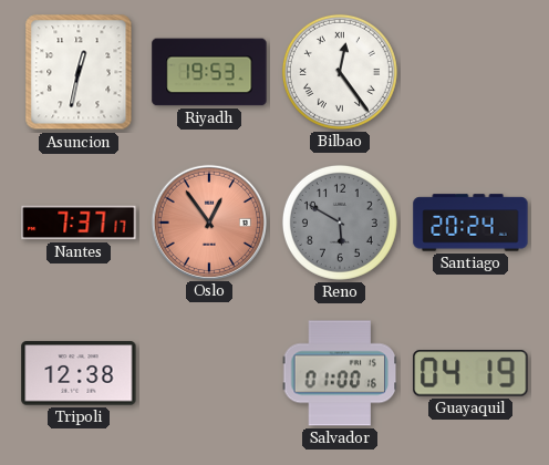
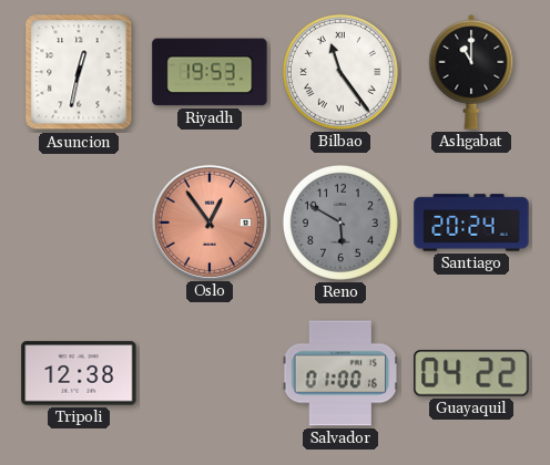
Bilbao: 12:24 -> 11:24 (340, 72)
Ashgabat: none -> 11:00 (471, 72)
Nantes: 7:37 -> none (79, 223)
Guayaquil: 04:19 -> 04:22 (471, 373)
